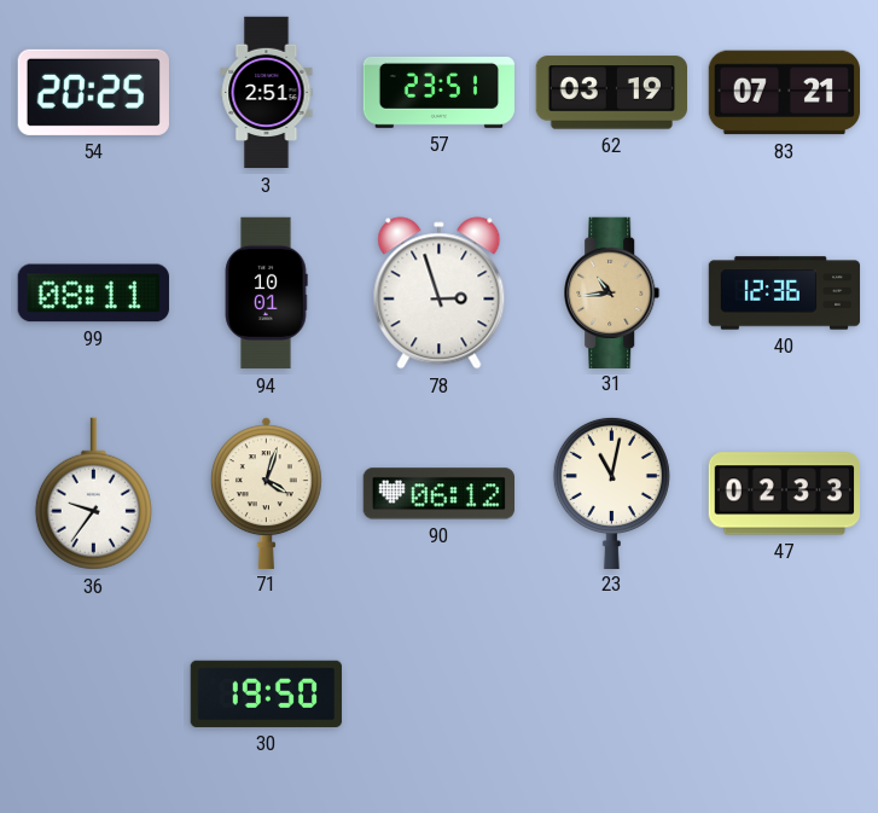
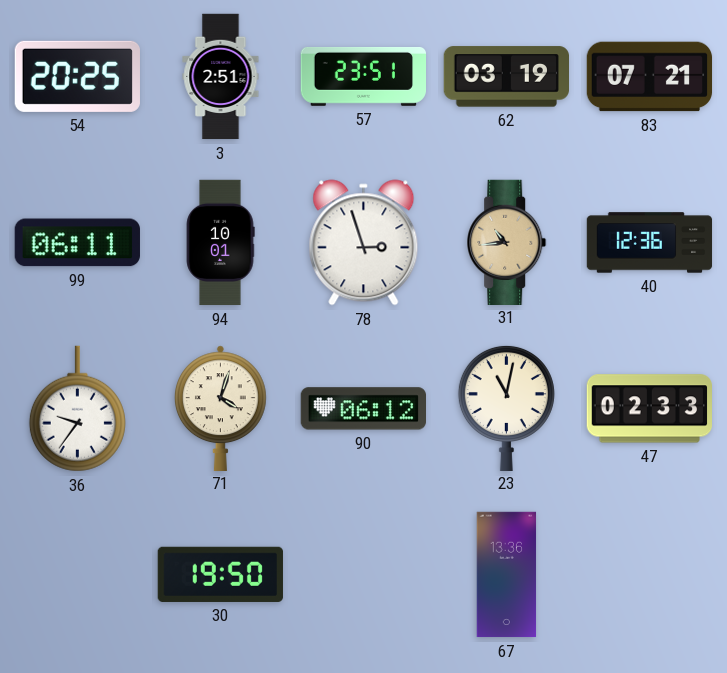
99: 08:11 -> 06:11 (77, 243)
67: none -> 13:36 (507, 575)
